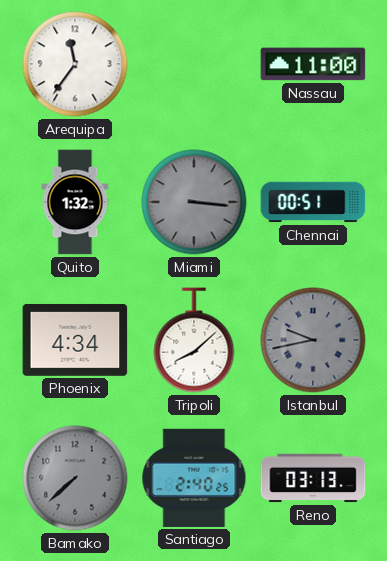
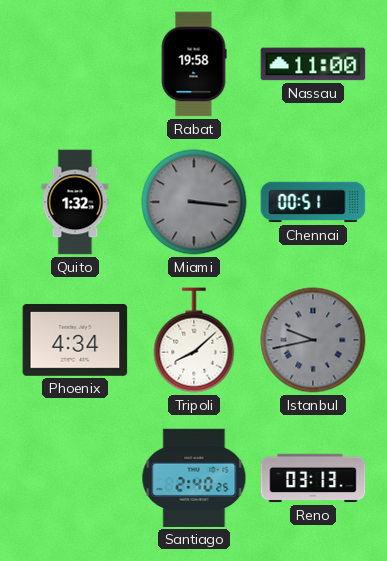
Arequipa: 11:36 -> none (75, 64)
Rabat: none -> 19:58 (194, 64)
Bamako: 7:38 -> none (75, 478)
